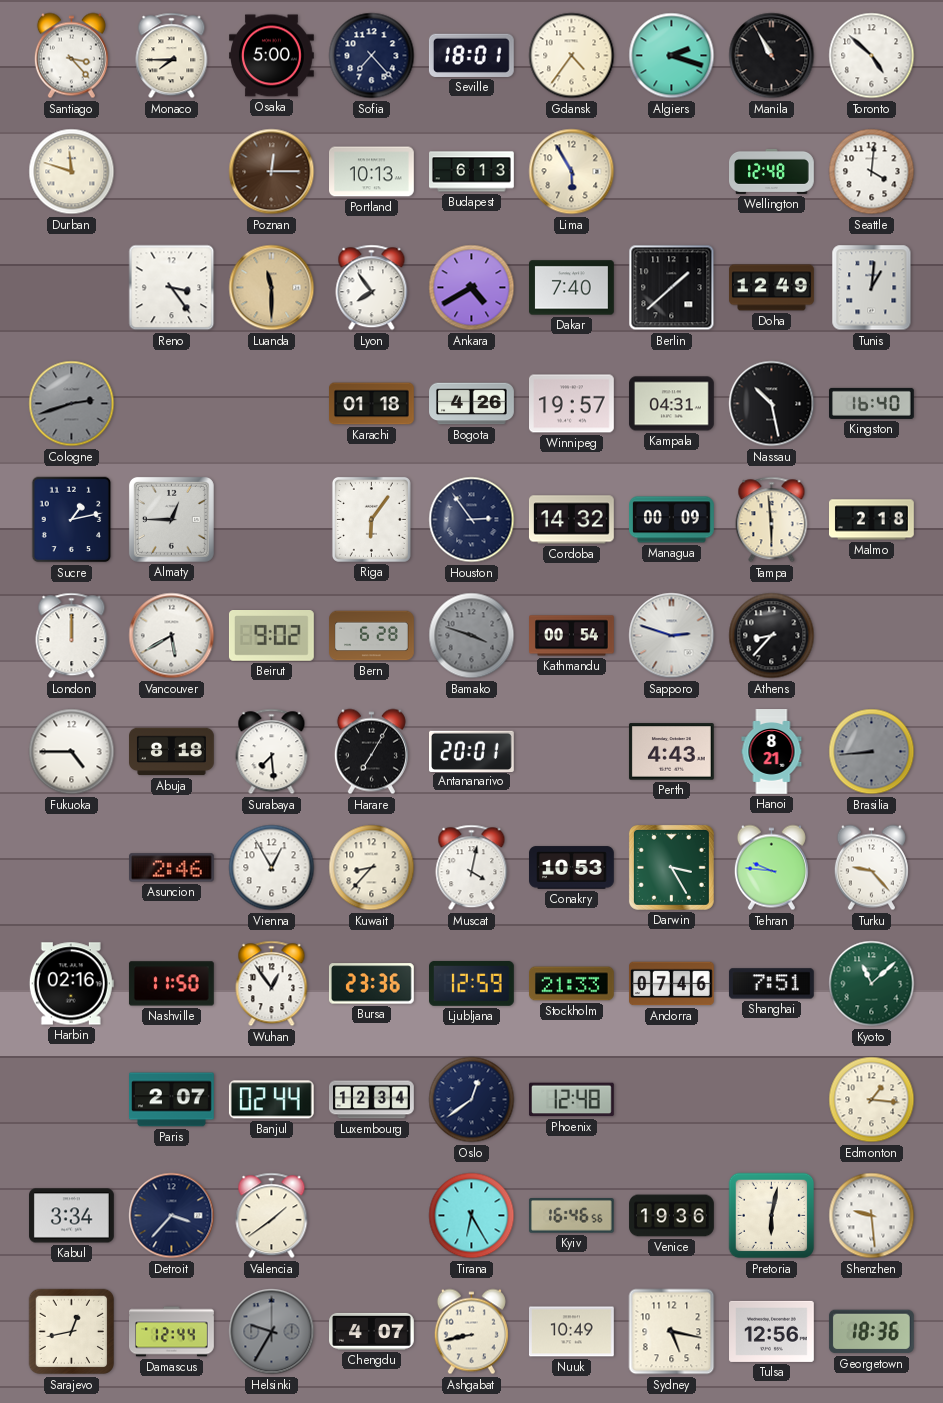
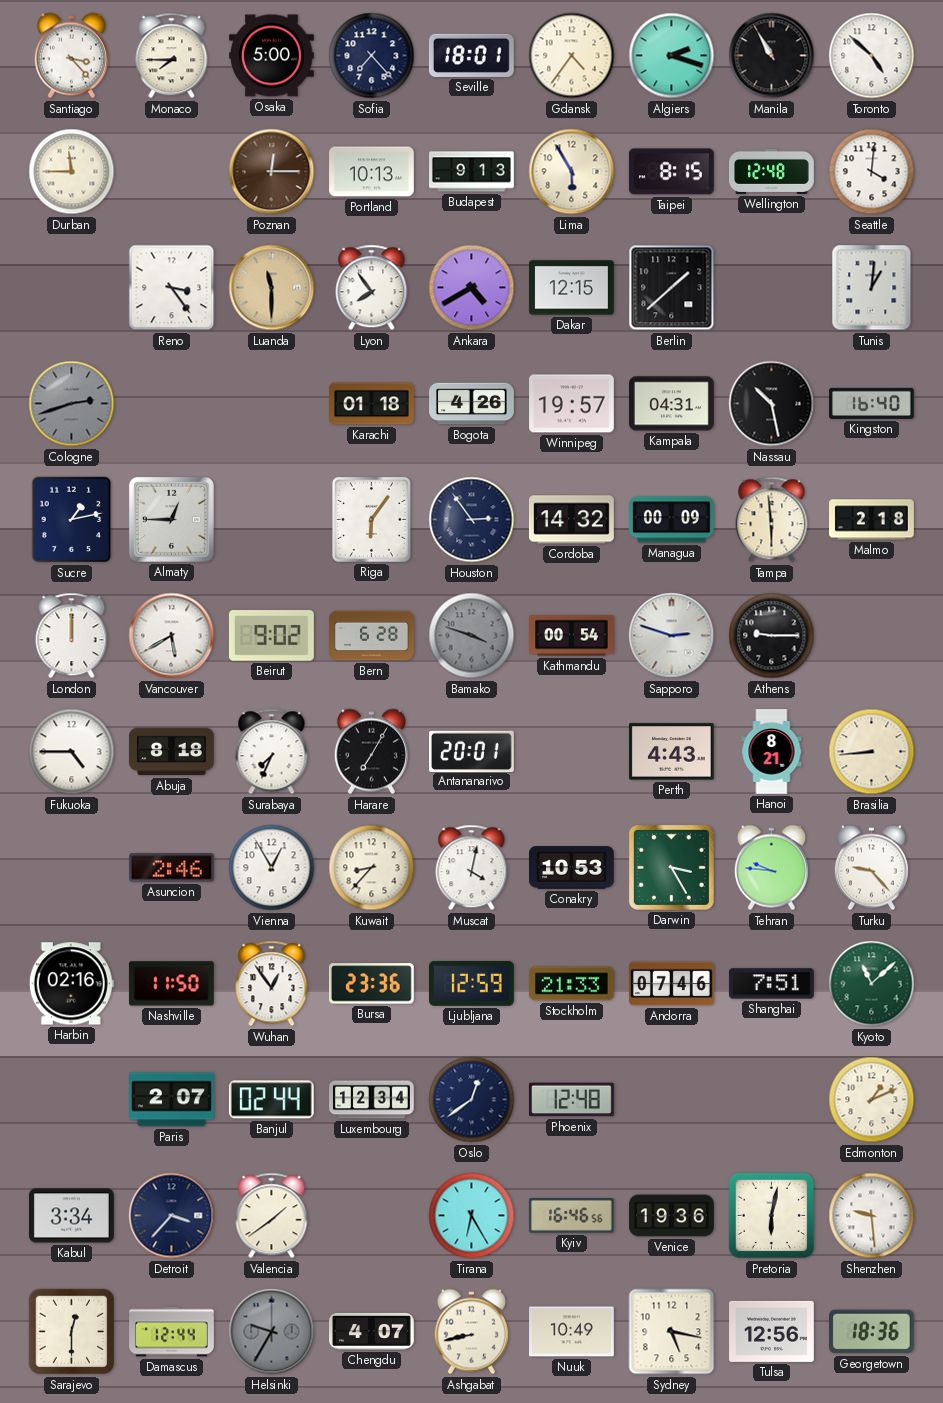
Durban: 11:48 -> 11:45 (72, 172)
Budapest: 6:13 -> 9:13 (472, 172)
Taipei: none -> 8:15 (671, 172)
Dakar: 7:40 -> 12:15 (572, 288)
Doha: 12:49 -> none (772, 288)
Athens: 8:37 -> 9:15 (772, 636)
Surabaya: 7:29 -> 7:34 (272, 752)
Brasilia dial: grey -> cream (872, 752)
Edmonton: 1:16 -> 1:11 (872, 1100)
Sarajevo: 12:43 -> 12:30 (72, 1332)
